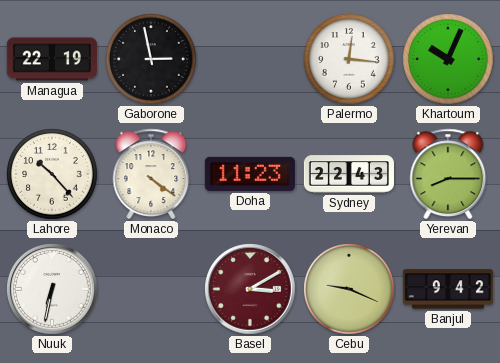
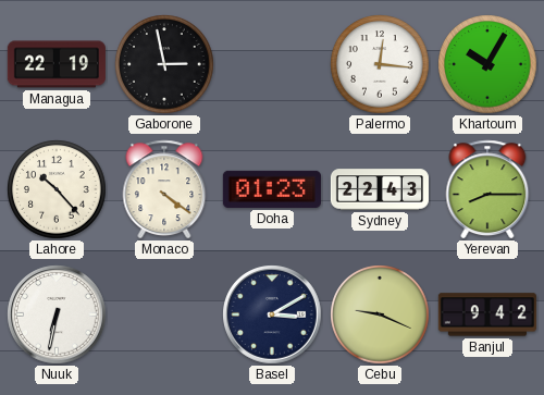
Khartoum: 10:04 -> 10:05 (487, 64)
Doha: 11:23 -> 01:23 (272, 189)
Basel dial: burgundy -> navy (272, 314)
